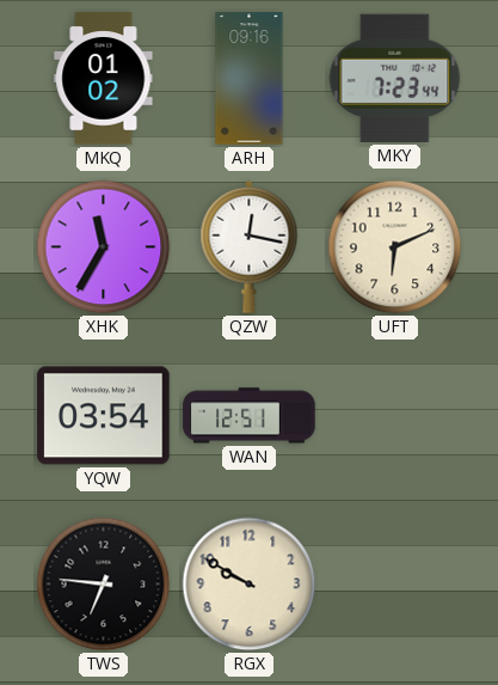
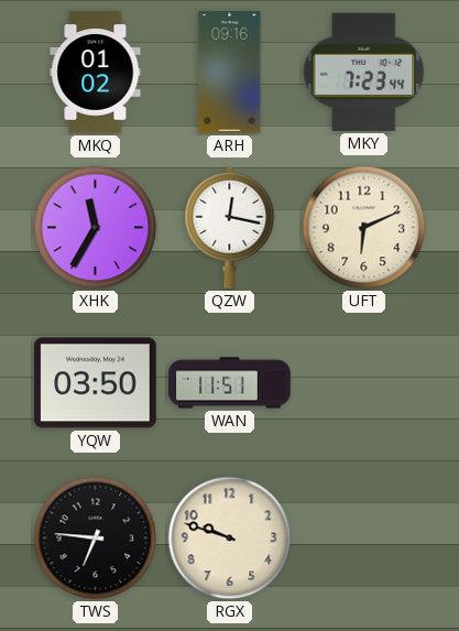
YQW: 03:54 -> 03:50 (96, 383)
WAN: 12:51 -> 11:51 (230, 383)
RGX: 9:50 -> 9:48 (230, 538)
